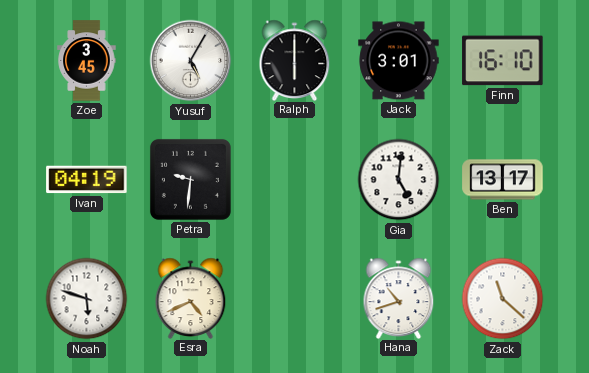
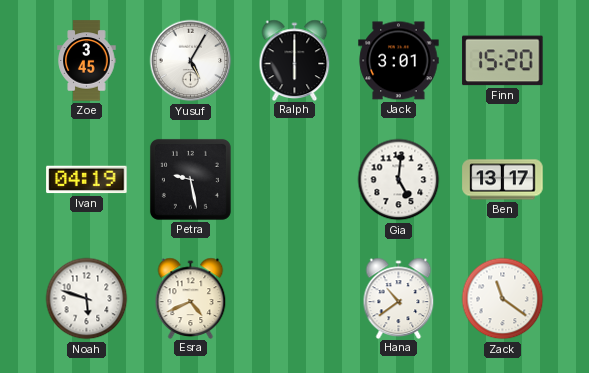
Finn: 16:10 -> 15:20 (503, 61)
Petra: 9:31 -> 9:28 (190, 179)
Hana: 10:42 -> 10:39 (399, 298)
Zack: 11:22 -> 11:21 (503, 299)
